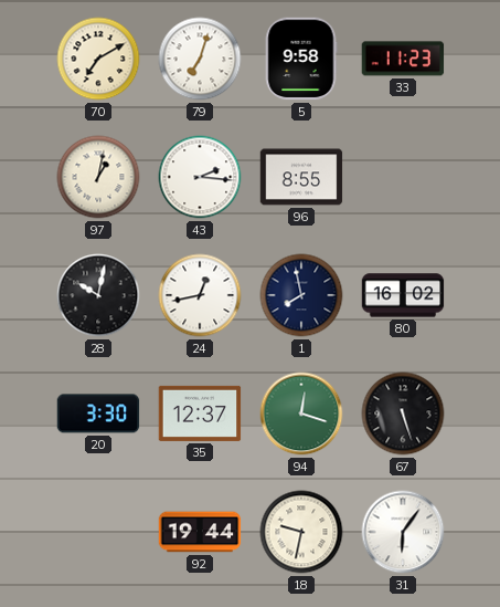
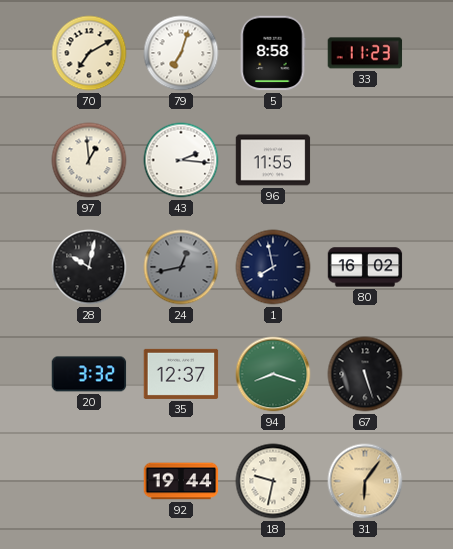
5: 9:58 -> 8:58 (273, 53)
97: 1:02 -> 12:59 (89, 160)
96: 8:55 -> 11:55 (273, 160)
24 dial: white -> grey (181, 267)
20: 3:30 -> 3:32 (89, 374)
94: 12:18 -> 8:18 (273, 374)
31 dial: white -> champagne (365, 481)
